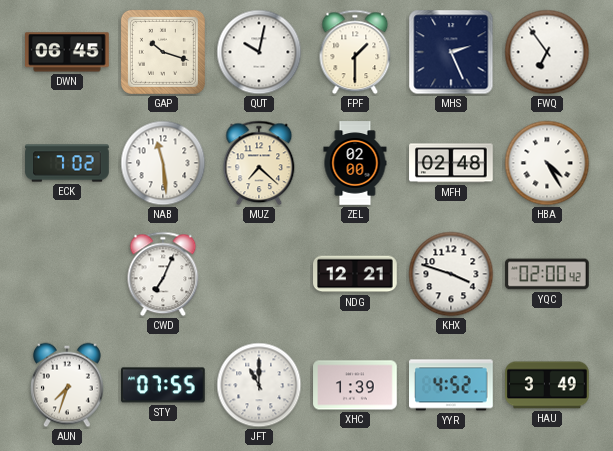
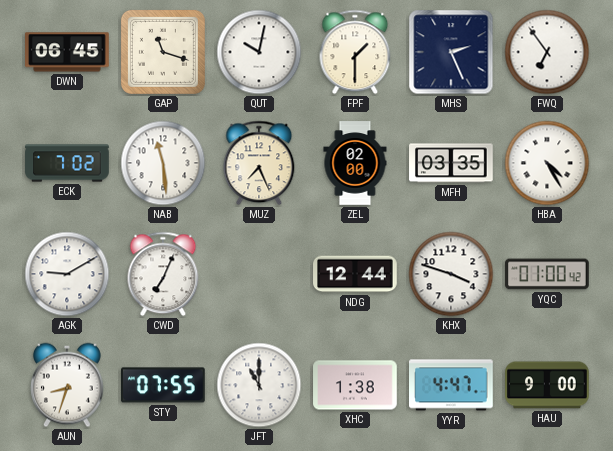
GAP: 10:18 -> 11:18 (163, 52)
MUZ: 7:22 -> 7:26 (259, 163)
MFH: 02:48 -> 03:35 (451, 163)
AGK: none -> 9:10 (67, 274)
NDG: 12:21 -> 12:44 (355, 274)
YQC: 02:00 -> 01:00 (547, 274)
AUN: 7:33 -> 8:33 (68, 385)
XHC: 1:39 -> 1:38 (355, 385)
YYR: 4:52 -> 4:47 (451, 385)
HAU: 3:49 -> 9:00 (547, 385)
